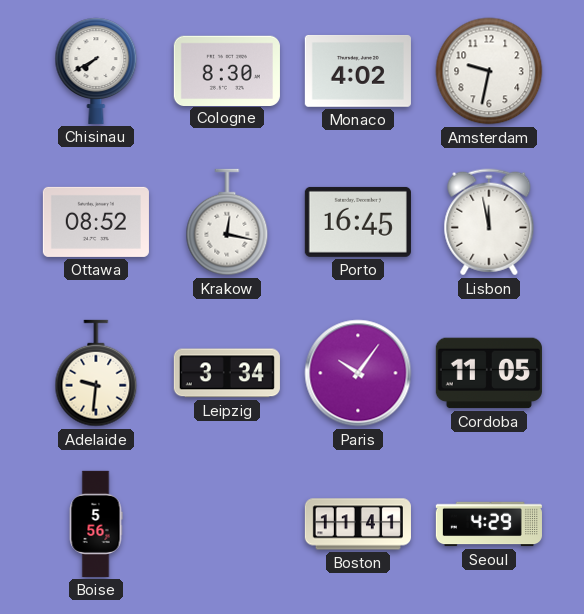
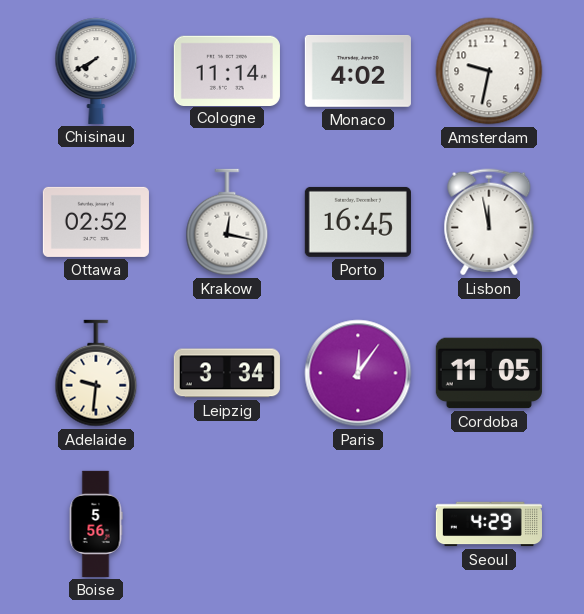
Cologne: 8:30 -> 11:14 (227, 70)
Ottawa: 08:52 -> 02:52 (96, 222)
Paris: 10:06 -> 12:06 (358, 373)
Boston: 11:41 -> none (358, 524)
